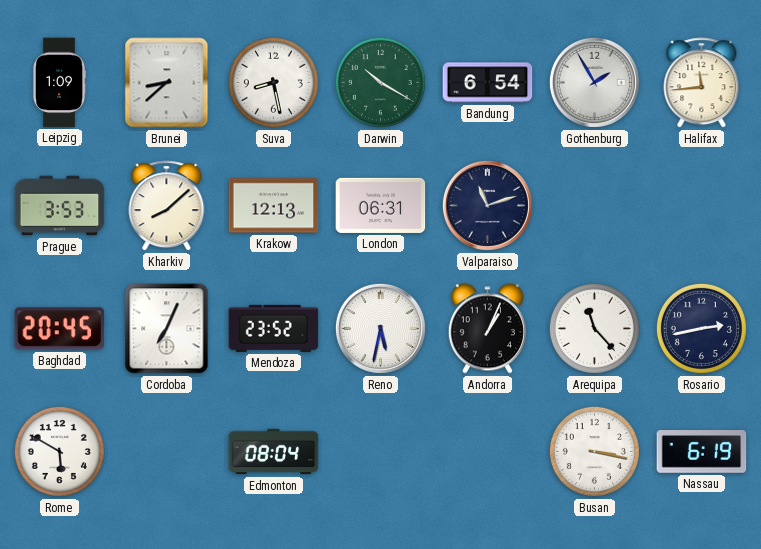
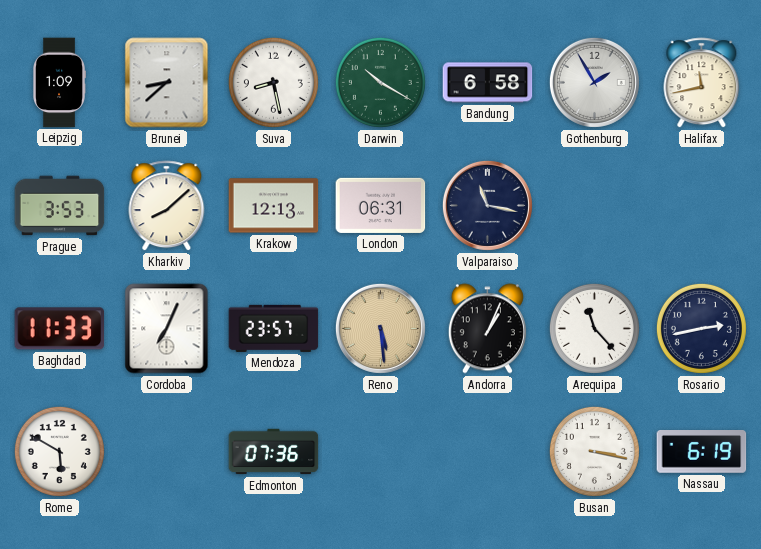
Bandung: 6:54 -> 6:58 (488, 83)
Halifax: 11:44 -> 11:43 (702, 83)
Valparaiso: 11:12 -> 11:17 (487, 205)
Baghdad: 20:45 -> 11:33 (60, 329)
Mendoza: 23:52 -> 23:57 (274, 328)
Reno: 5:32 -> 5:29 (380, 328)
Reno dial: white -> champagne (380, 328)
Edmonton: 08:04 -> 07:36 (274, 452)
